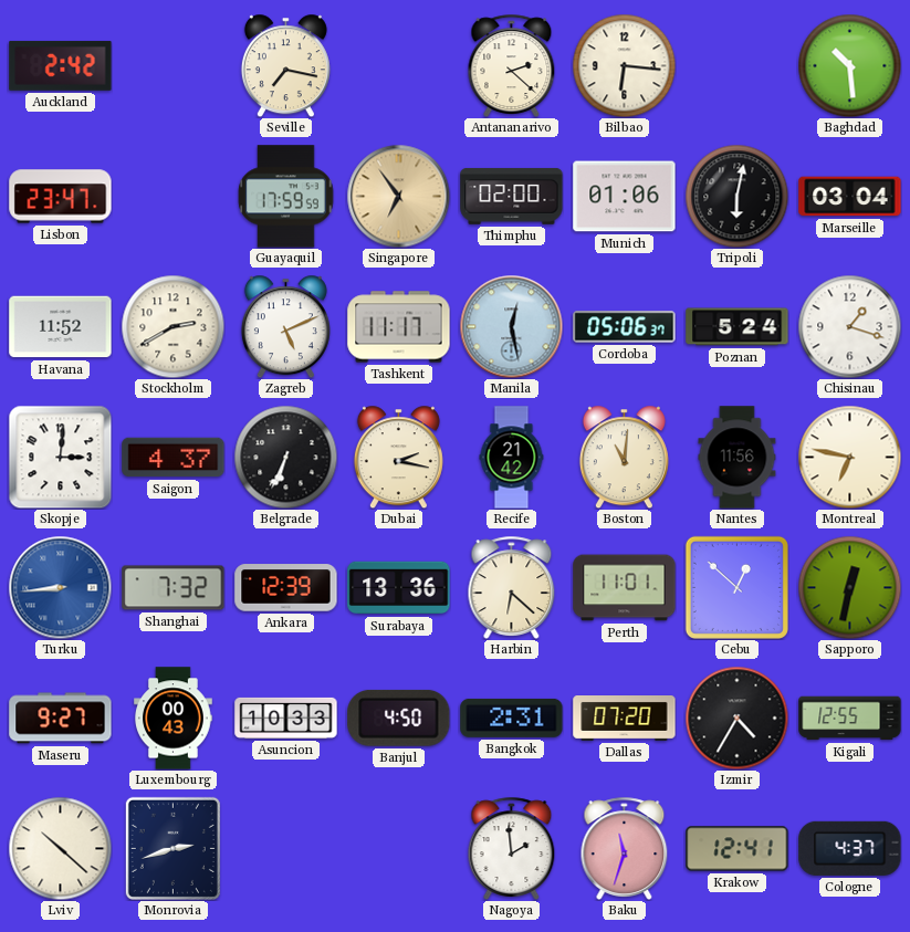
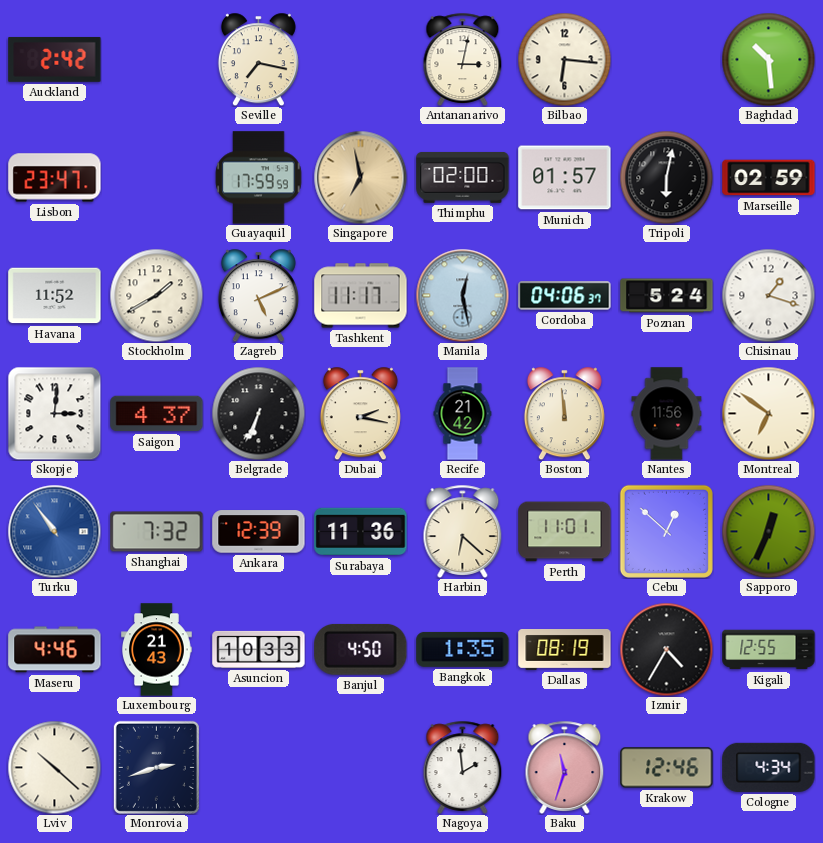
Antananarivo: 2:22 -> 3:02 (463, 59)
Singapore: 6:54 -> 6:58 (360, 177)
Munich: 01:06 -> 01:57 (565, 178)
Marseille: 03:04 -> 02:59 (769, 178)
Stockholm: 2:40 -> 1:40 (156, 295)
Cordoba: 05:06 -> 04:06 (565, 296)
Boston: 11:01 -> 11:59 (564, 413)
Montreal: 6:47 -> 6:51 (768, 413)
Turku: 8:44 -> 10:54 (54, 531)
Surabaya: 13:36 -> 11:36 (361, 532)
Sapporo: 12:32 -> 12:34 (768, 531)
Maseru: 9:27 -> 4:46 (55, 650)
Luxembourg: 00:43 -> 21:43 (157, 650)
Bangkok: 2:31 -> 1:35 (463, 649)
Dallas: 07:20 -> 08:19 (565, 650)
Krakow: 12:41 -> 12:46 (667, 768)
Cologne: 4:37 -> 4:34 (769, 767)
